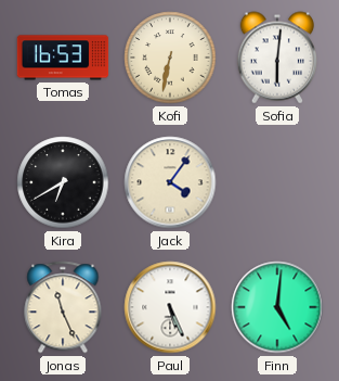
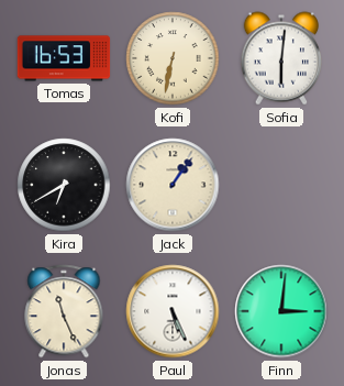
Jack: 4:06 -> 1:06 (173, 185)
Finn: 5:01 -> 3:01 (281, 311)
